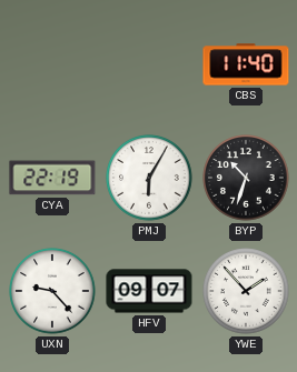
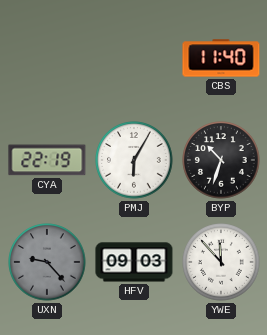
UXN dial: white -> grey (47, 262)
HFV: 09:07 -> 09:03 (134, 262)
YWE: 1:53 -> 11:53 (221, 262)
